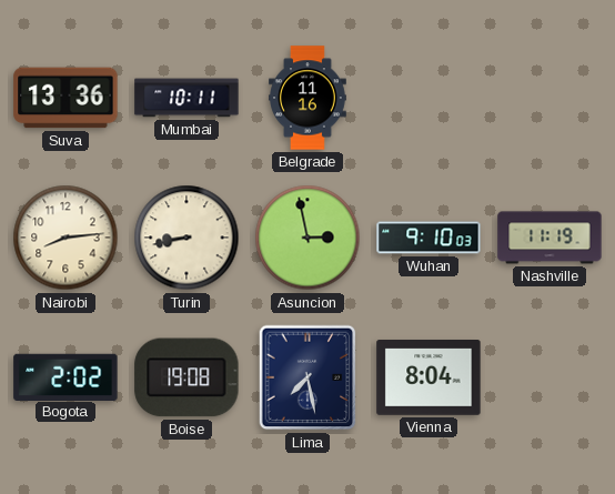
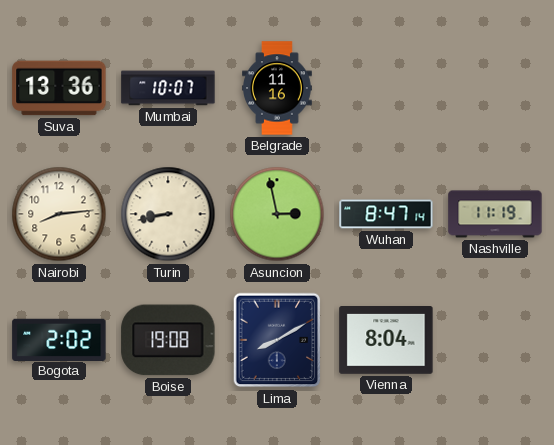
Mumbai: 10:11 -> 10:07 (168, 88)
Wuhan: 9:10 -> 8:47 (386, 214)
Lima: 7:28 -> 8:10 (277, 340)
